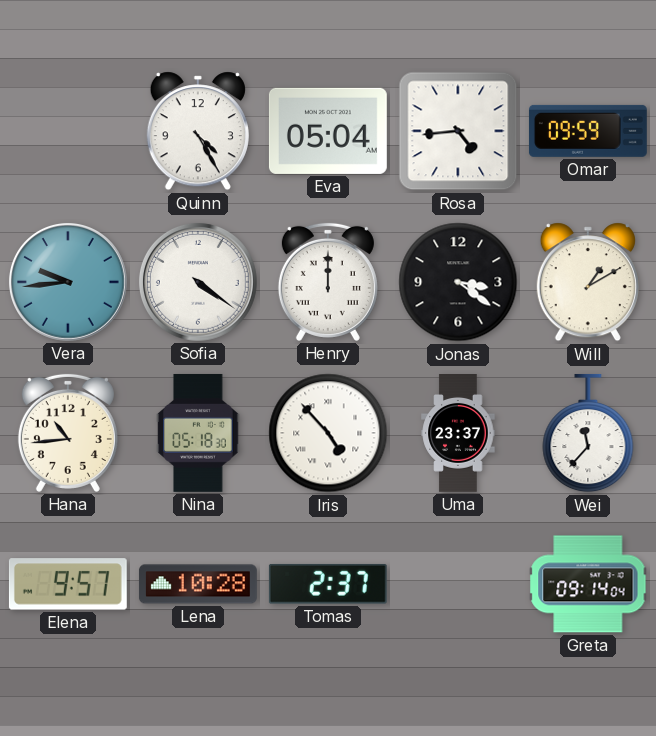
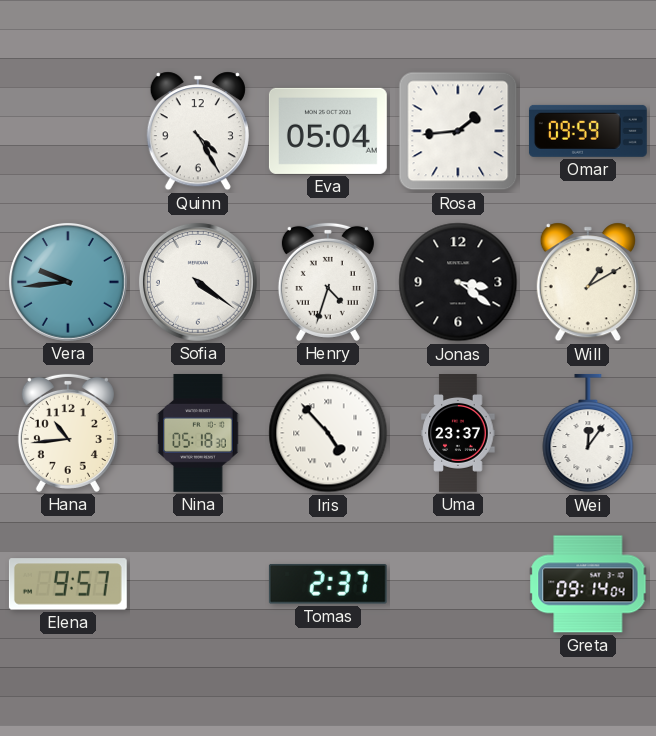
Rosa: 4:44 -> 1:44 (458, 131)
Henry: 12:00 -> 4:33 (328, 282)
Wei: 11:37 -> 12:06 (588, 433)
Lena: 10:28 -> none (198, 584)
